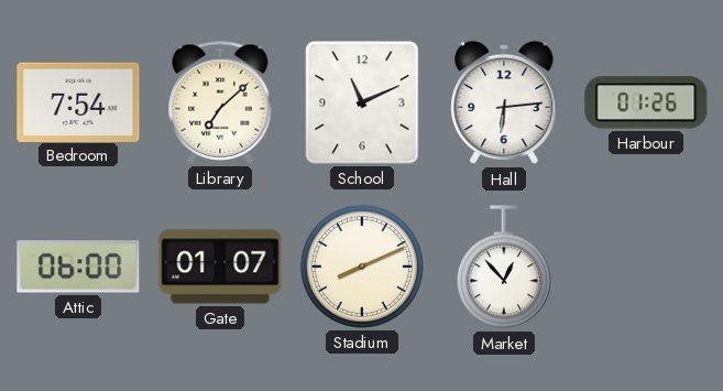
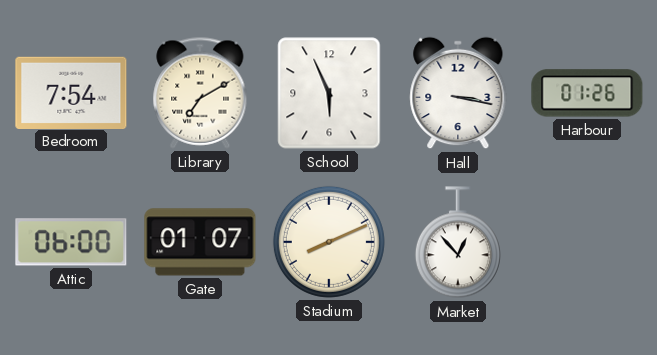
Library: 7:08 -> 7:10 (200, 93)
School: 11:11 -> 5:56 (329, 93)
Hall: 6:14 -> 3:17 (458, 93)
